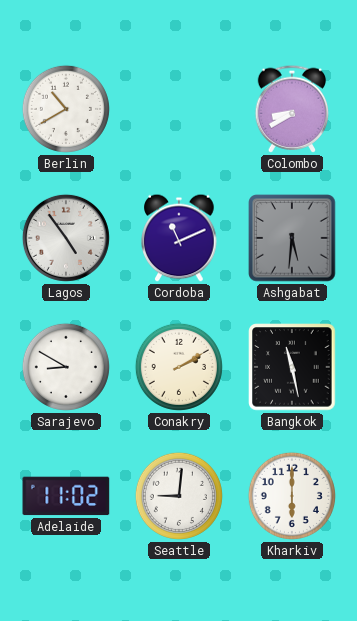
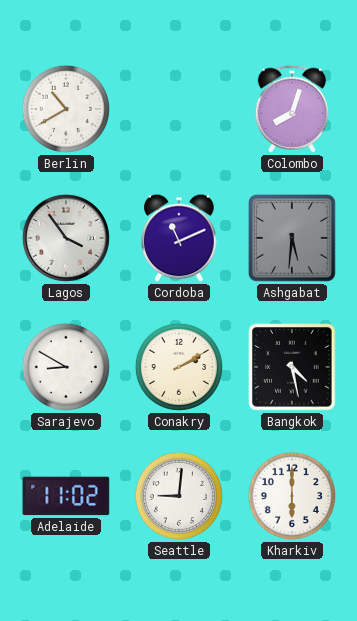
Colombo: 8:40 -> 8:03 (292, 109)
Lagos: 4:54 -> 3:54 (66, 238)
Bangkok: 11:28 -> 4:28 (292, 367)
